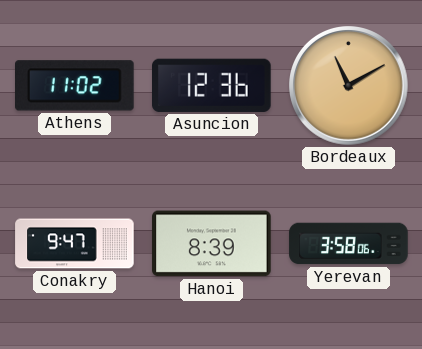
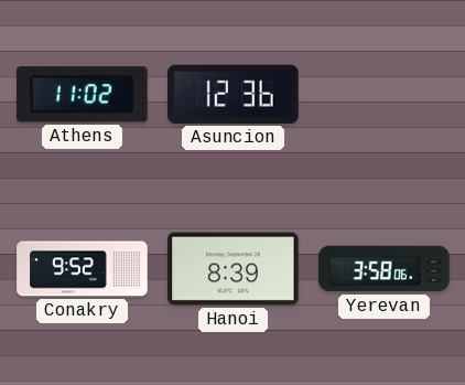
Bordeaux: 11:10 -> none (349, 86)
Conakry: 9:47 -> 9:52 (83, 269)
